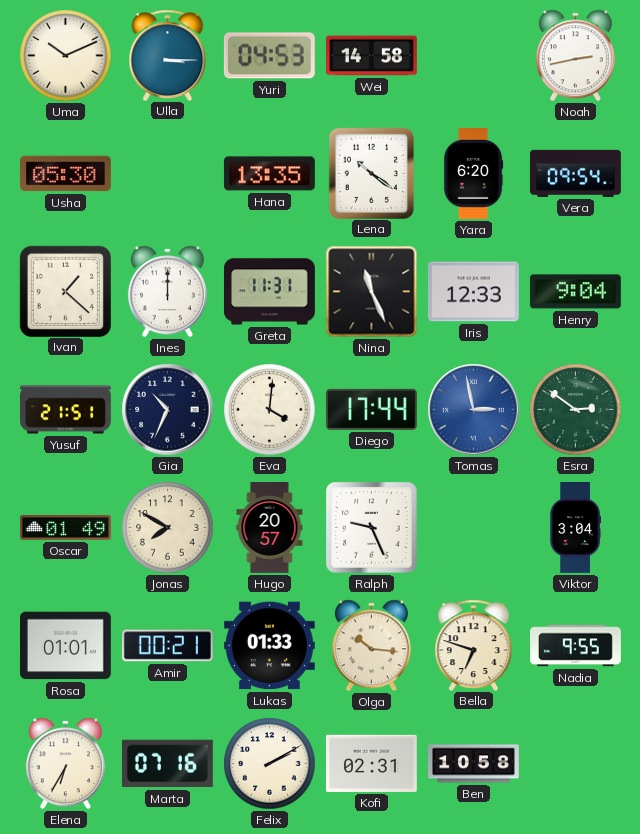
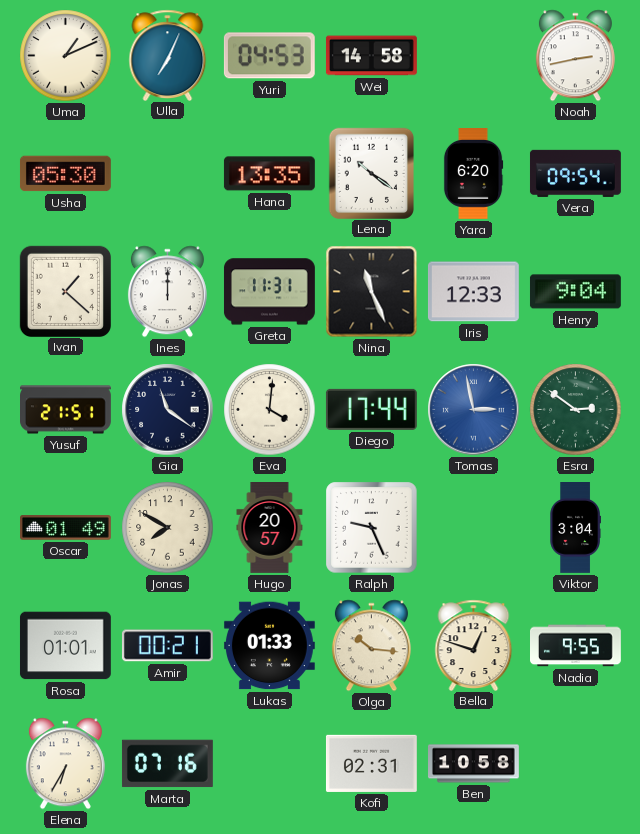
Uma: 10:11 -> 1:11 (66, 56)
Ulla: 3:15 -> 7:04 (168, 55)
Gia: 10:34 -> 11:21 (168, 410)
Bella: 6:48 -> 12:48 (474, 645)
Felix: 2:10 -> none (270, 764)
